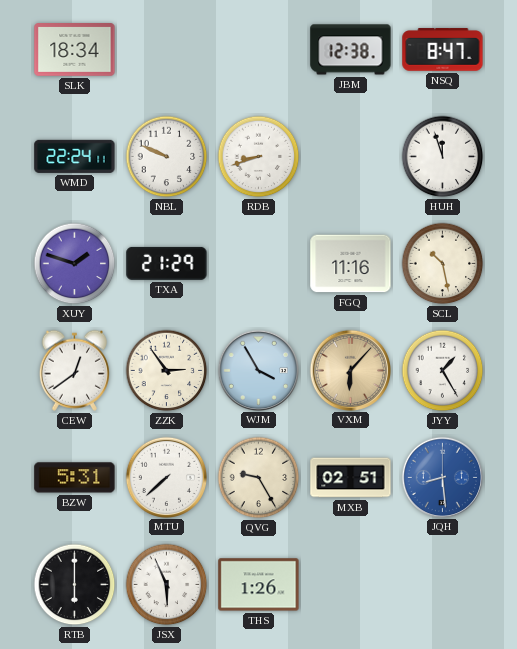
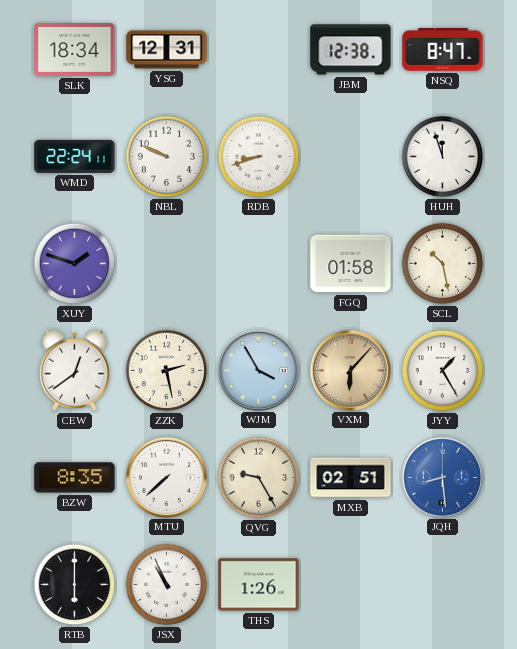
YSG: none -> 12:31 (167, 50)
TXA: 21:29 -> none (167, 263)
FGQ: 11:16 -> 01:58 (351, 264)
ZZK: 2:54 -> 2:28 (167, 371)
BZW: 5:31 -> 8:35 (75, 478)
JSX: 5:56 -> 10:56 (167, 585)
